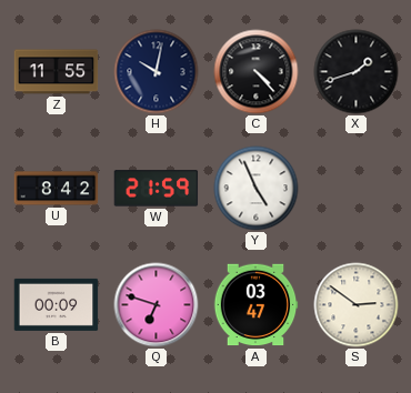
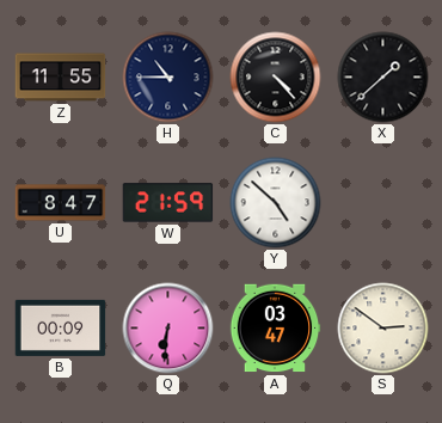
H: 10:02 -> 10:45 (168, 78)
X: 1:42 -> 1:38 (383, 78)
U: 8:42 -> 8:47 (61, 203)
Y: 4:56 -> 4:52 (276, 203)
Q: 6:48 -> 6:31 (168, 329)
